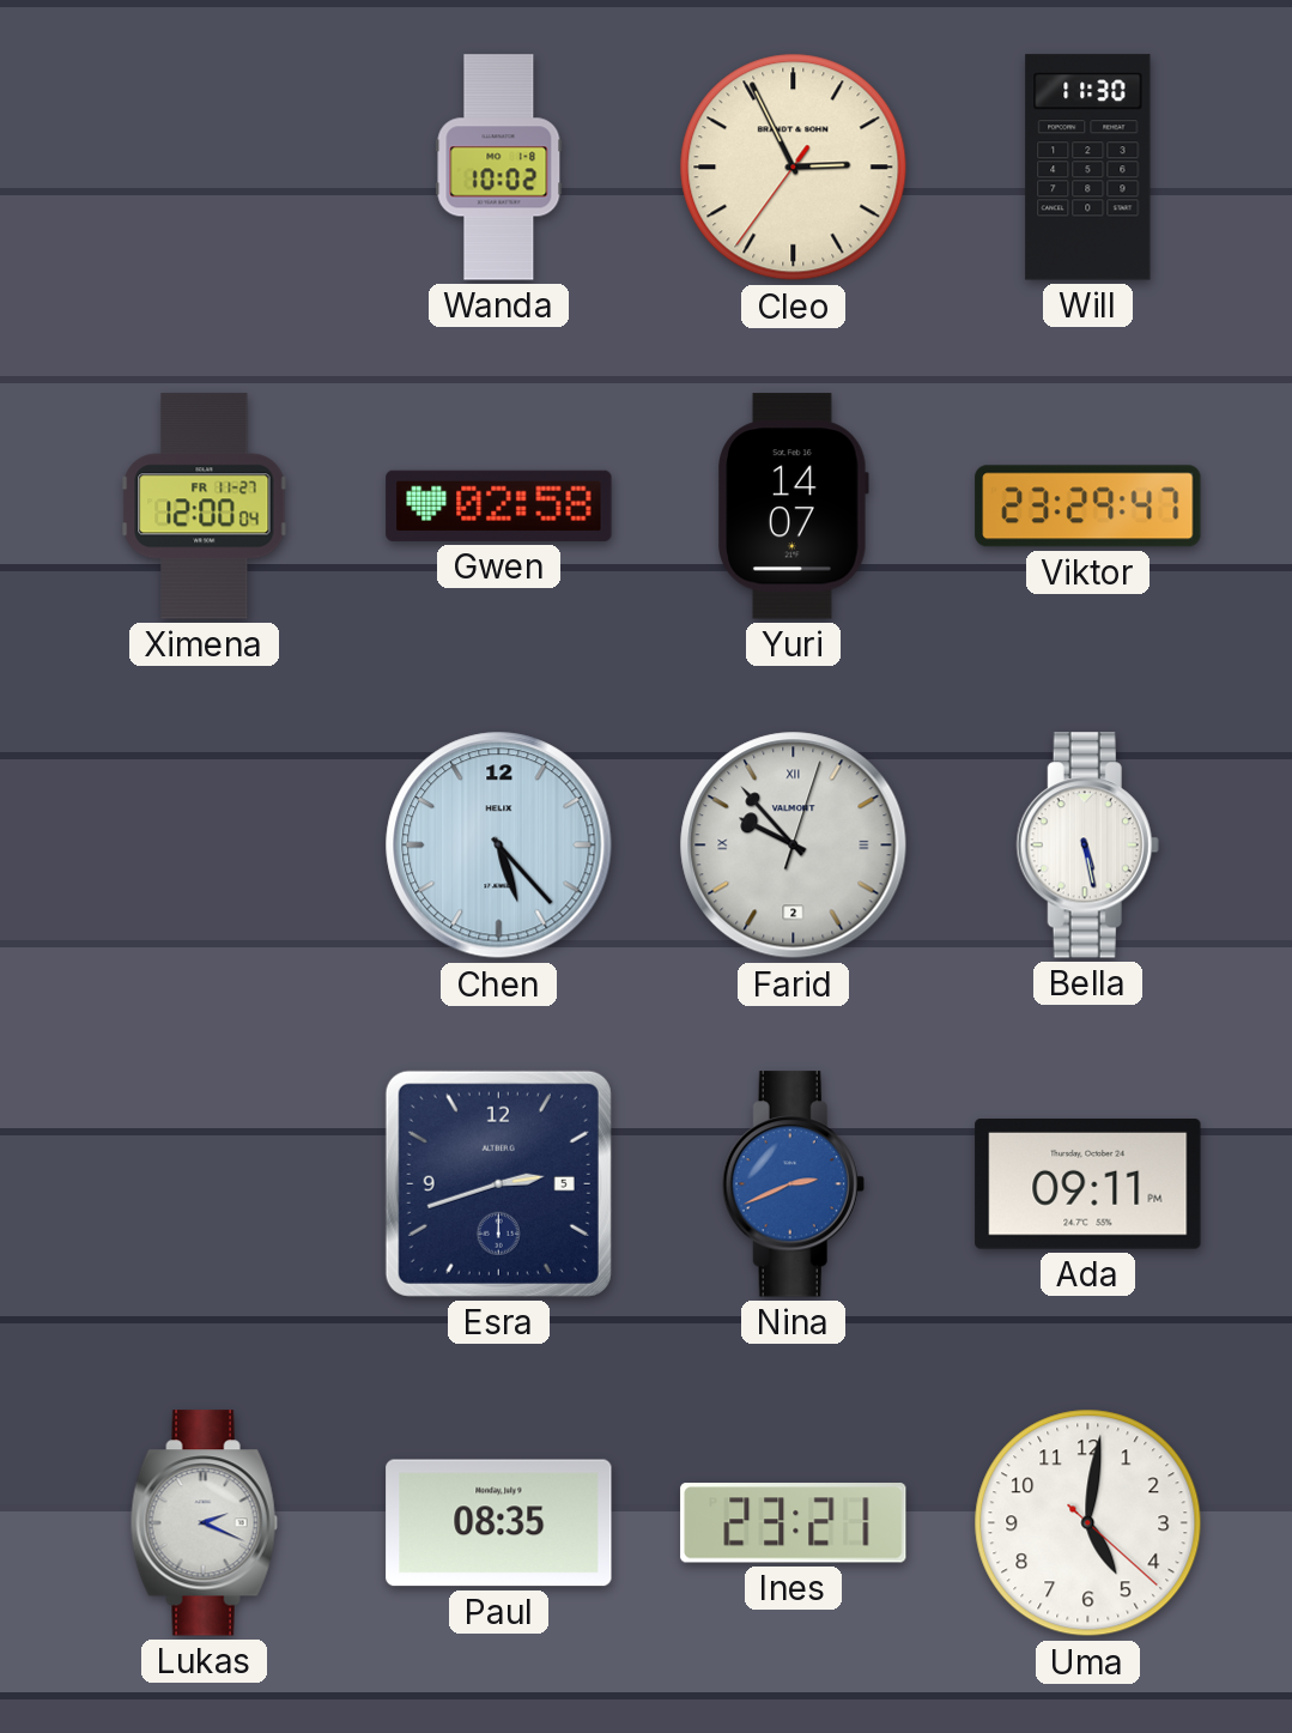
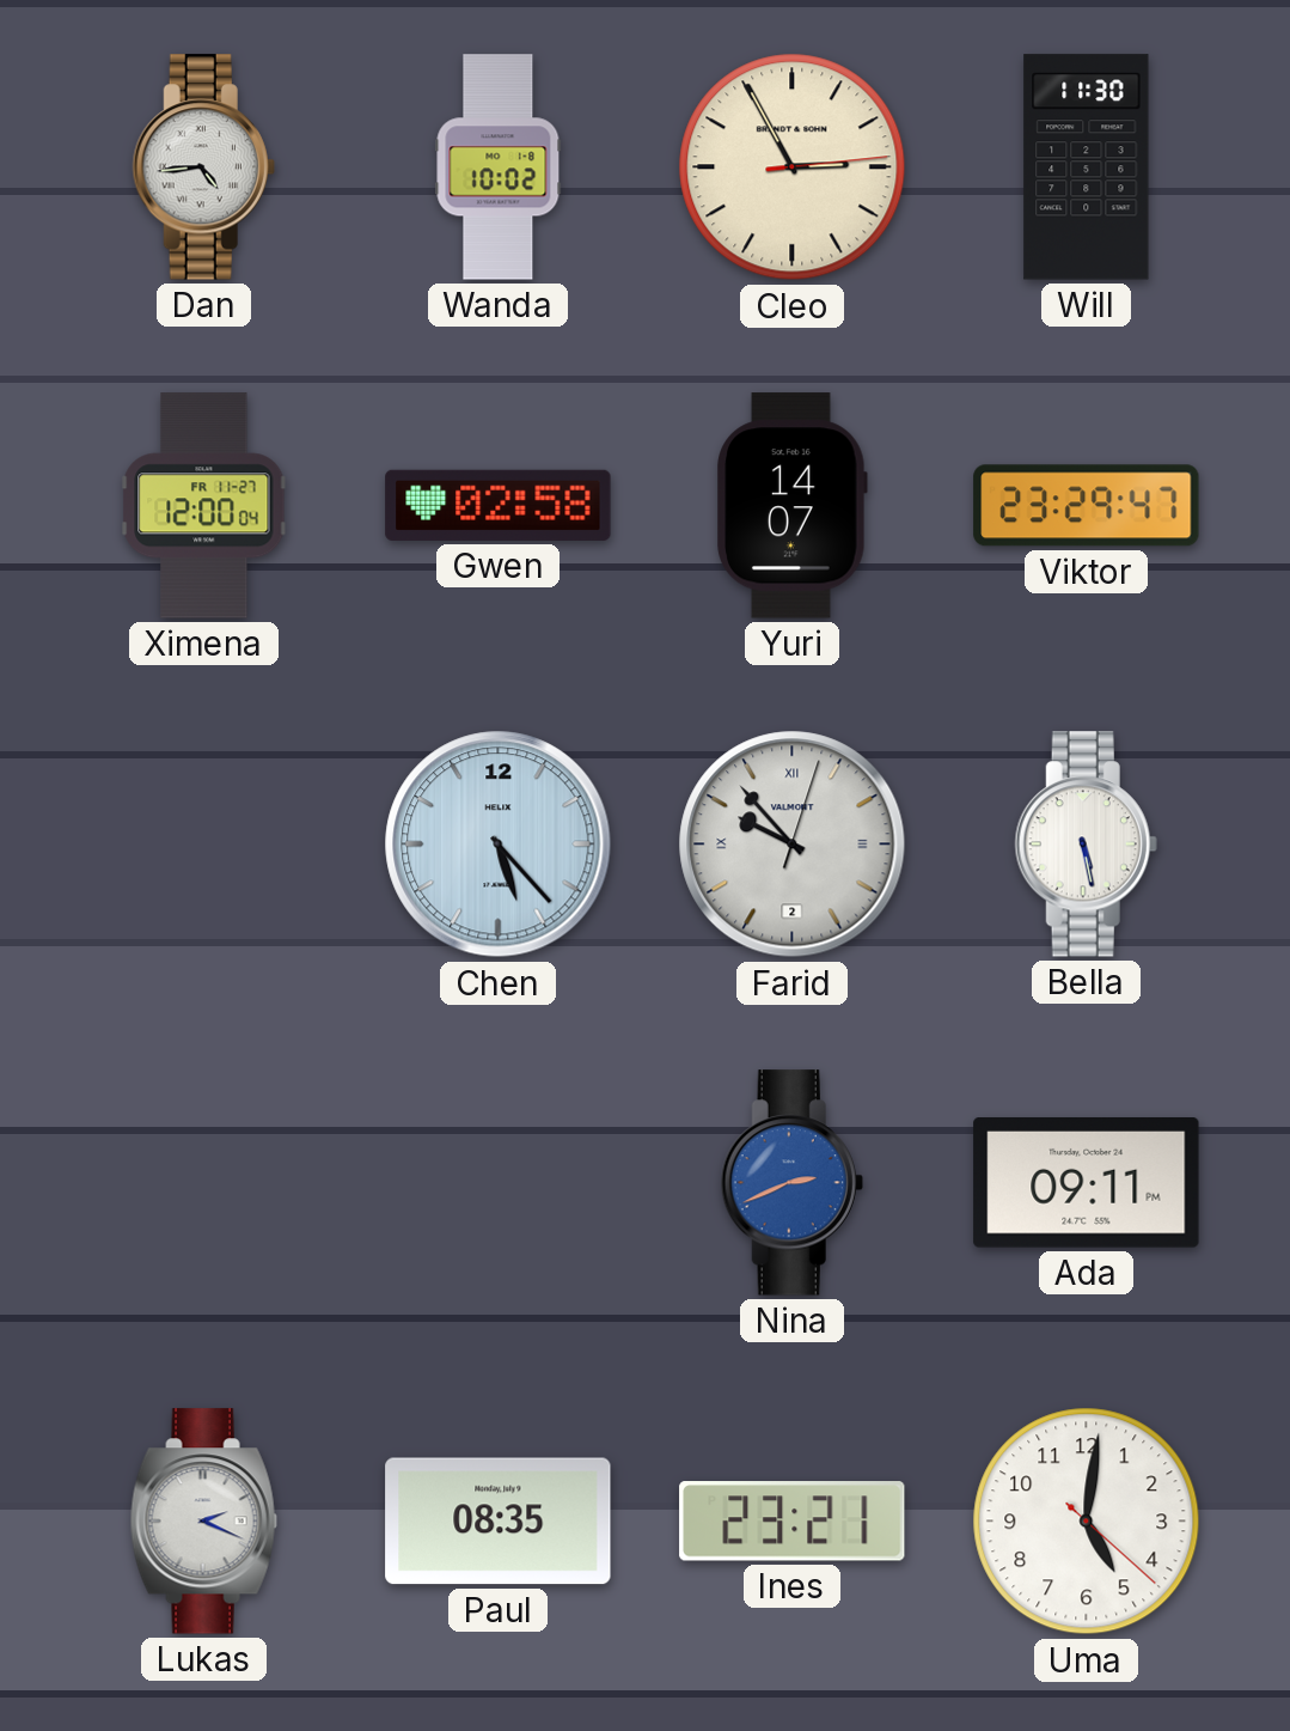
Dan: none -> 4:44 (203, 167)
Cleo: 2:55:36 -> 2:55:14 (793, 167)
Esra: 2:42 -> none (498, 1183)
